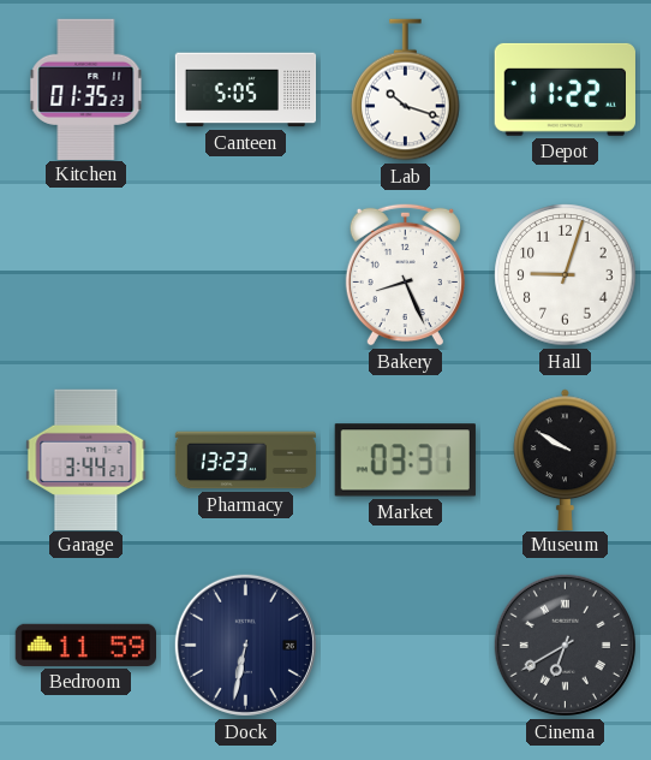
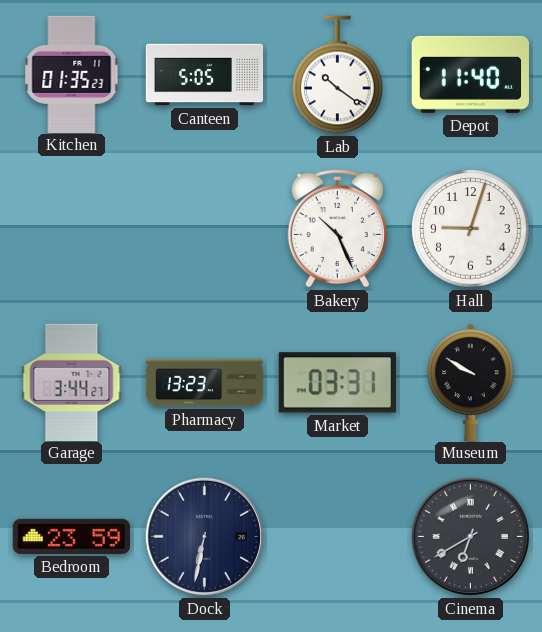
Lab: 10:18 -> 10:21 (338, 75)
Depot: 11:22 -> 11:40 (470, 74)
Bakery: 8:26 -> 10:26 (337, 228)
Bedroom: 11:59 -> 23:59 (71, 536)
